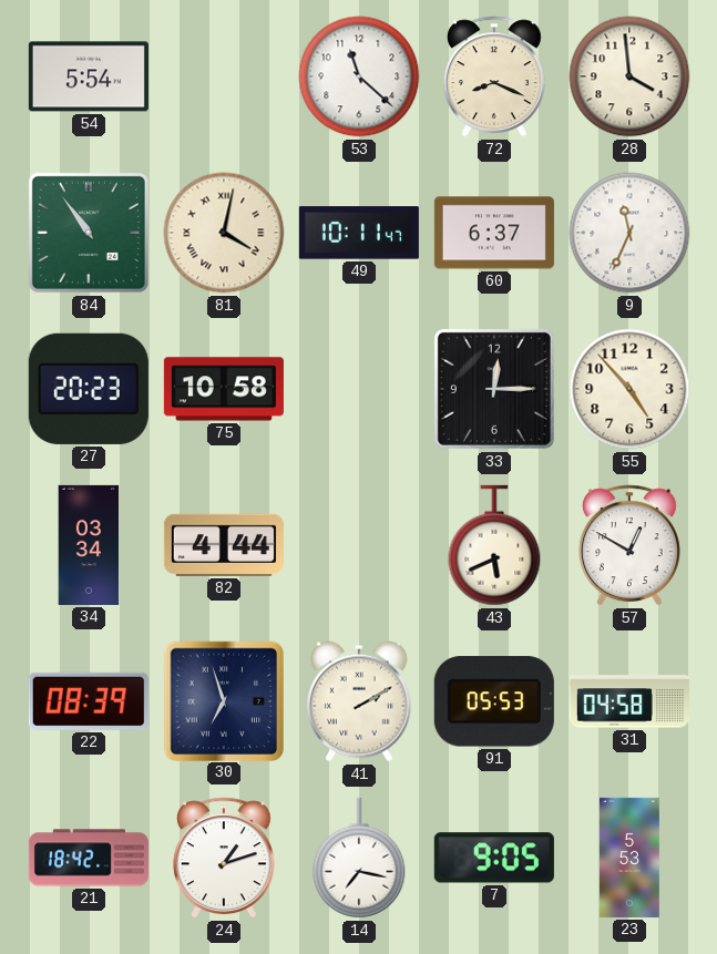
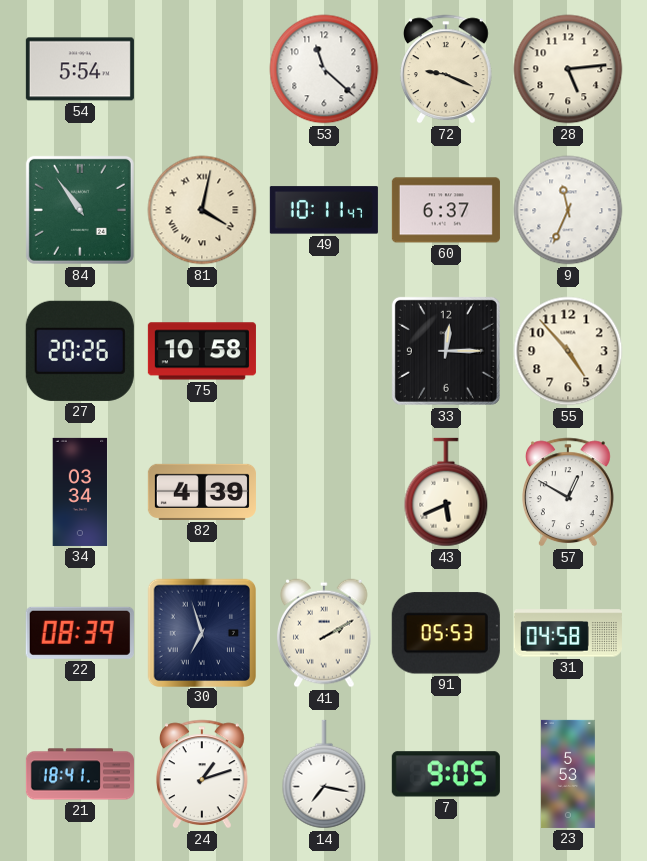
72: 8:19 -> 9:19 (446, 69)
28: 3:59 -> 5:14 (568, 69)
27: 20:23 -> 20:26 (80, 351)
82: 4:44 -> 4:39 (202, 492)
21: 18:42 -> 18:41 (80, 774)
